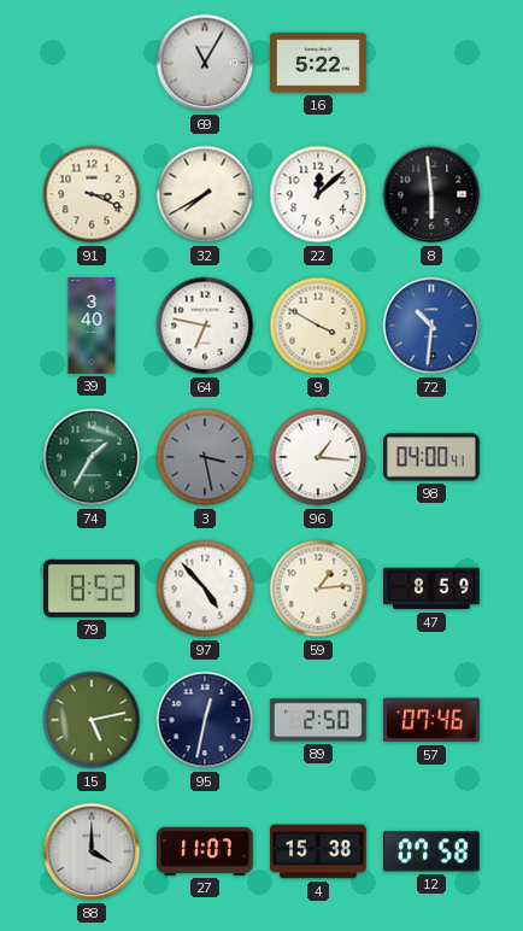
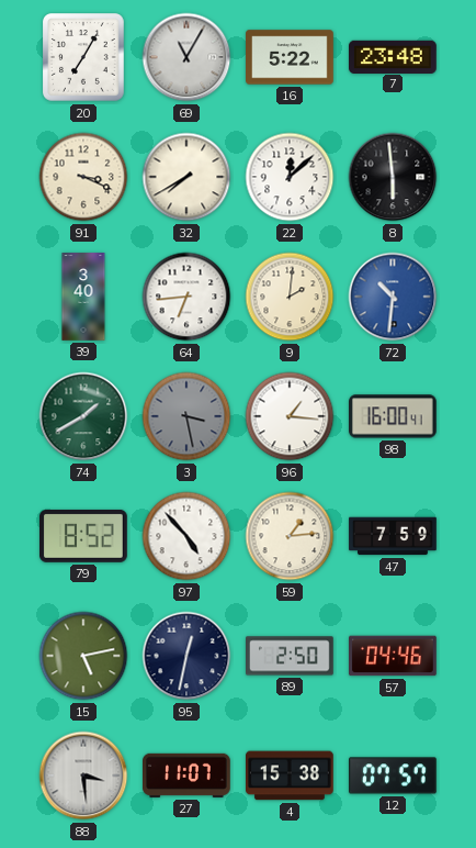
20: none -> 7:05 (84, 57)
7: none -> 23:48 (394, 56)
64: 6:47 -> 6:44 (186, 297)
9: 3:50 -> 2:01 (290, 297)
74: 1:35 -> 1:40 (83, 416)
98: 04:00 -> 16:00 (394, 416)
47: 8:59 -> 7:59 (393, 536)
57: 07:46 -> 04:46 (394, 656)
88: 4:00 -> 3:29 (83, 776)
12: 07:58 -> 07:57 (394, 776)
